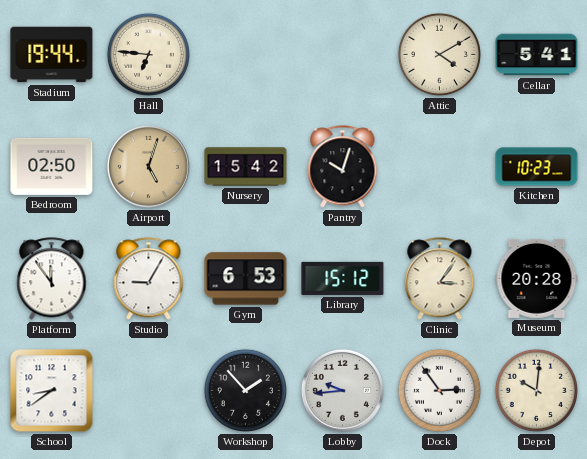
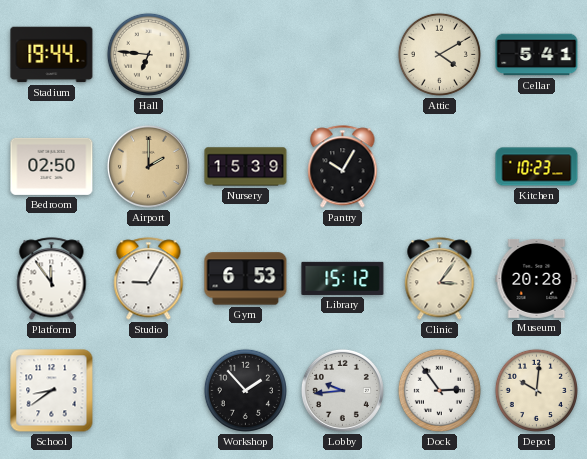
Airport: 5:03 -> 2:00 (148, 166)
Nursery: 15:42 -> 15:39 (246, 167)
Pantry: 10:03 -> 10:05 (343, 167)
